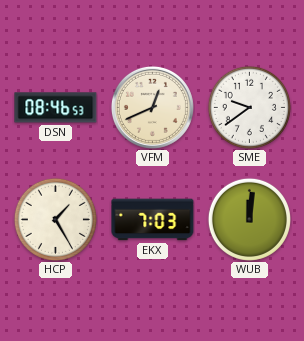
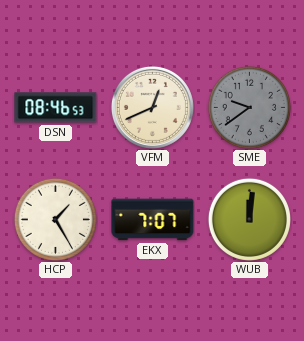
SME dial: white -> grey (249, 107)
EKX: 7:03 -> 7:07 (153, 220)
